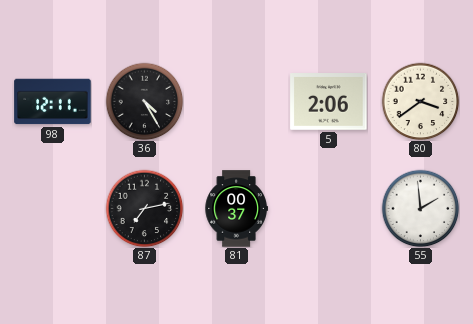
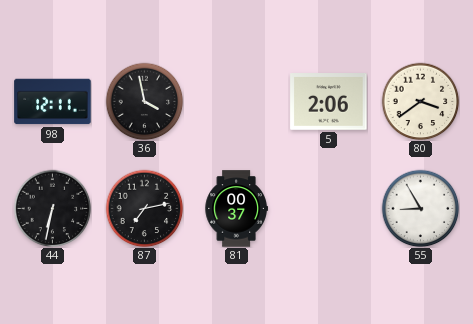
36: 4:25 -> 3:58 (144, 101)
44: none -> 6:32 (52, 208)
55: 1:59 -> 8:55 (420, 208)
